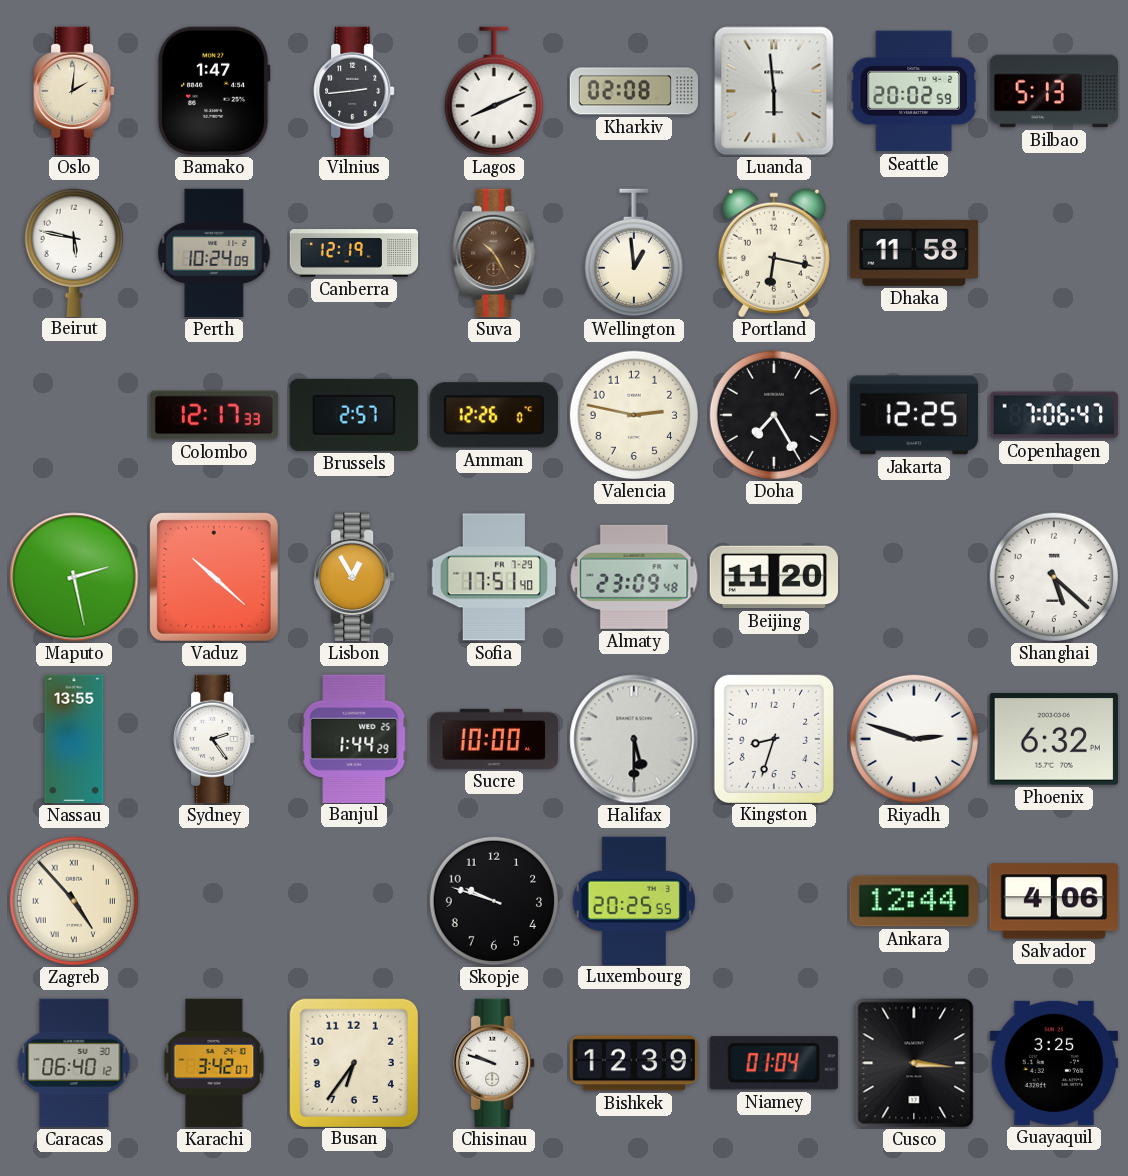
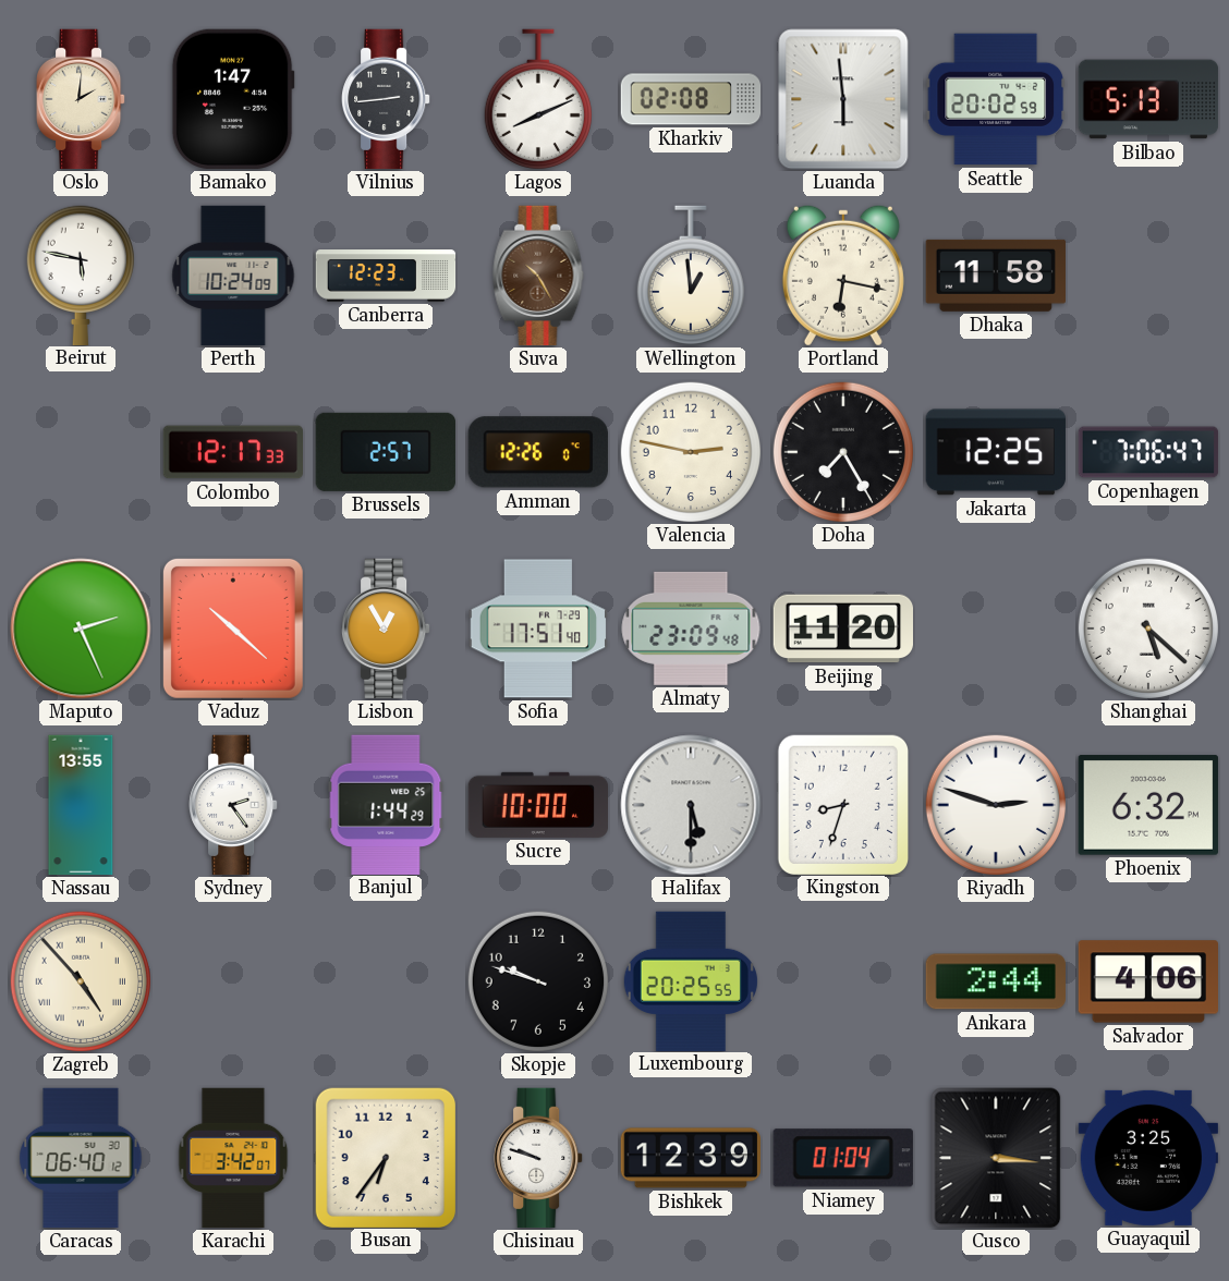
Canberra: 12:19 -> 12:23 (386, 276)
Maputo: 2:28 -> 2:26 (81, 629)
Ankara: 12:44 -> 2:44 (995, 981)
